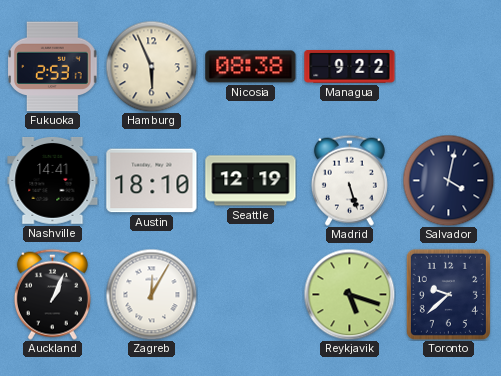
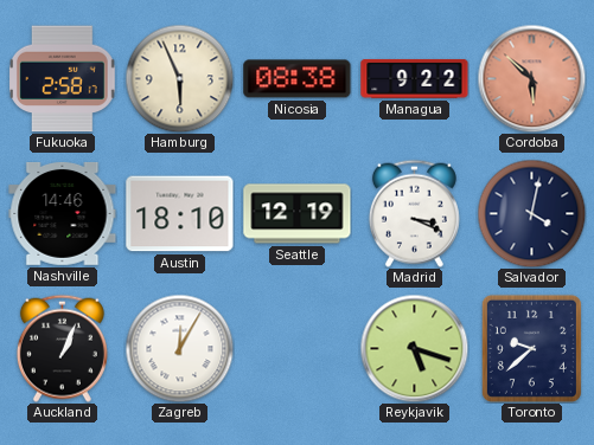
Fukuoka: 2:53 -> 2:58 (63, 79)
Cordoba: none -> 5:52 (531, 78)
Nashville: 14:41 -> 14:46 (63, 214)
Madrid: 5:27 -> 3:19 (414, 213)
